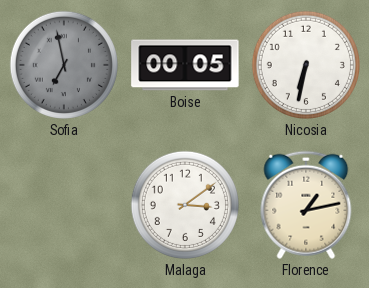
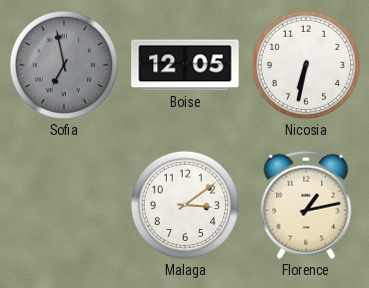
Boise: 00:05 -> 12:05 (185, 65)
